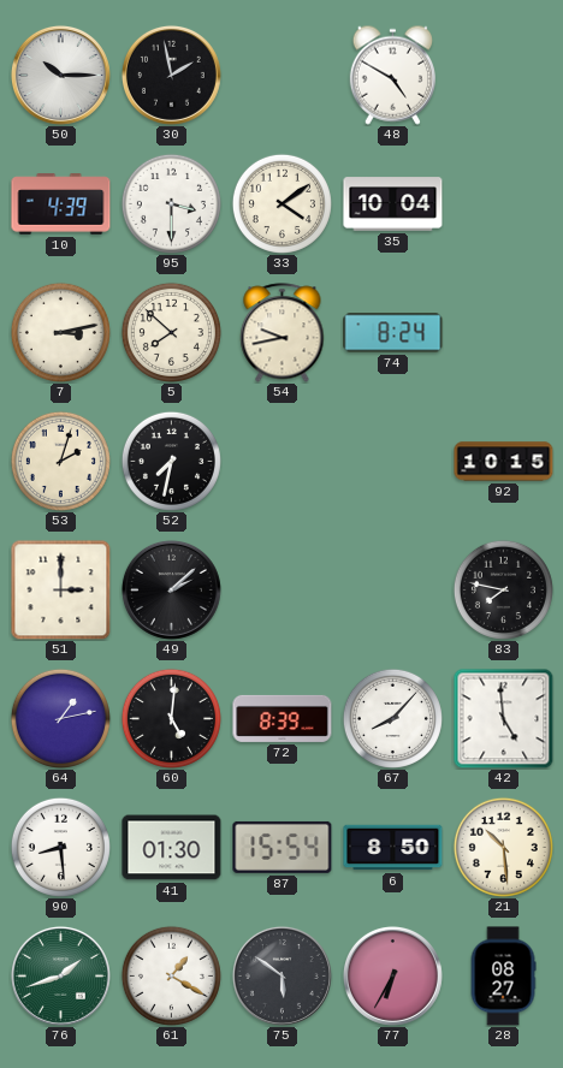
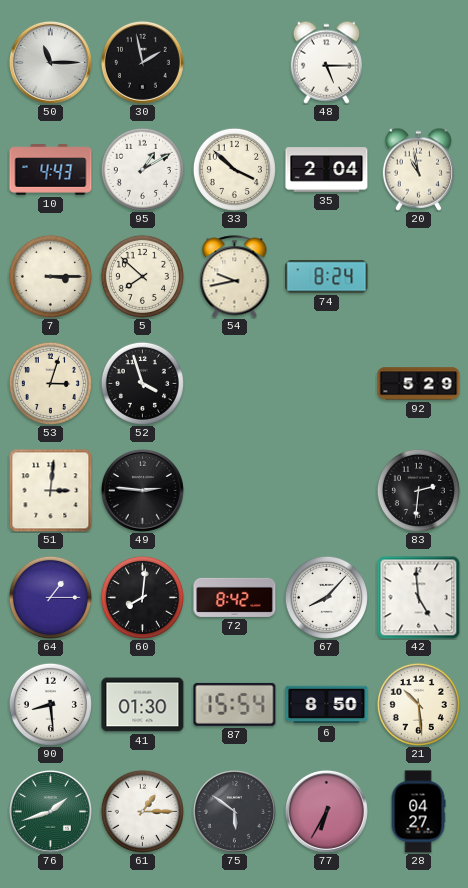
50: 10:15 -> 11:15 (50, 62)
48: 4:50 -> 5:15 (326, 62)
10: 4:39 -> 4:43 (51, 170)
95: 3:30 -> 1:10 (142, 169)
33: 4:09 -> 3:52 (234, 169)
35: 10:04 -> 2:04 (327, 170)
20: none -> 10:58 (418, 169)
7: 3:13 -> 3:15 (50, 276)
53: 2:03 -> 3:03 (50, 383)
52: 7:32 -> 3:57 (142, 383)
92: 10:15 -> 5:29 (419, 384)
51: 3:00 -> 3:01 (50, 490)
49: 2:08 -> 2:46 (142, 490)
83: 7:47 -> 2:31 (418, 490)
64: 1:13 -> 1:15 (50, 597)
60: 5:01 -> 8:01 (142, 597)
72: 8:39 -> 8:42 (235, 597)
61: 1:20 -> 1:15 (142, 811)
28: 08:27 -> 04:27 (418, 812)
